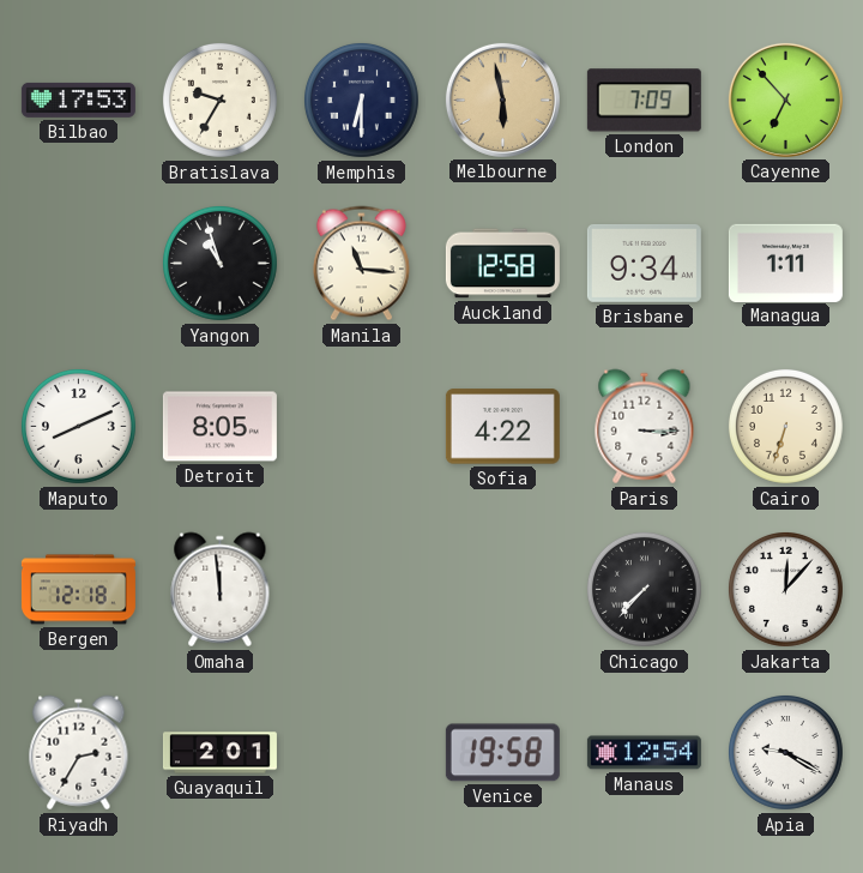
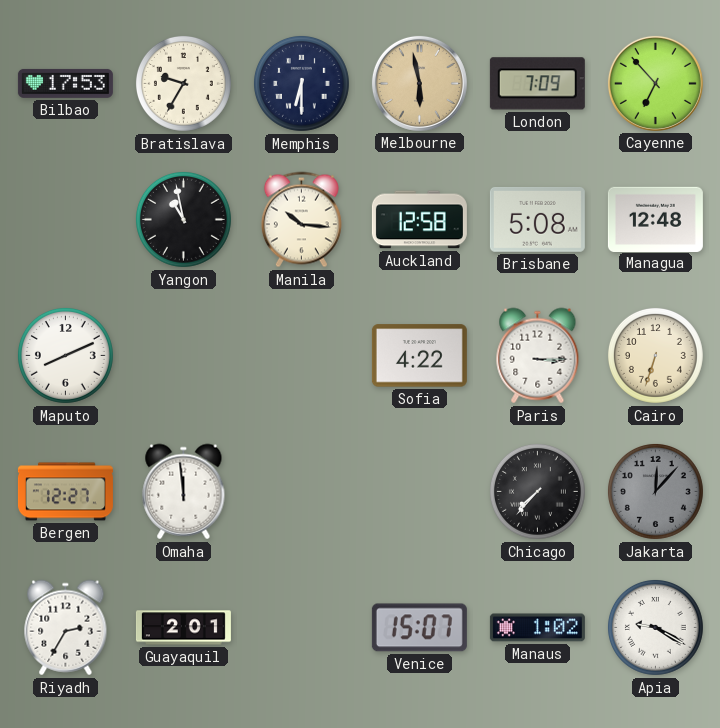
Yangon: 10:57 -> 10:58 (183, 219)
Manila: 11:16 -> 10:16 (301, 220)
Brisbane: 9:34 -> 5:08 (537, 219)
Managua: 1:11 -> 12:48 (655, 219)
Detroit: 8:05 -> none (219, 427)
Bergen: 12:18 -> 12:27 (65, 492)
Jakarta dial: white -> grey (655, 491)
Venice: 19:58 -> 15:07 (419, 628)
Manaus: 12:54 -> 1:02 (537, 628)
